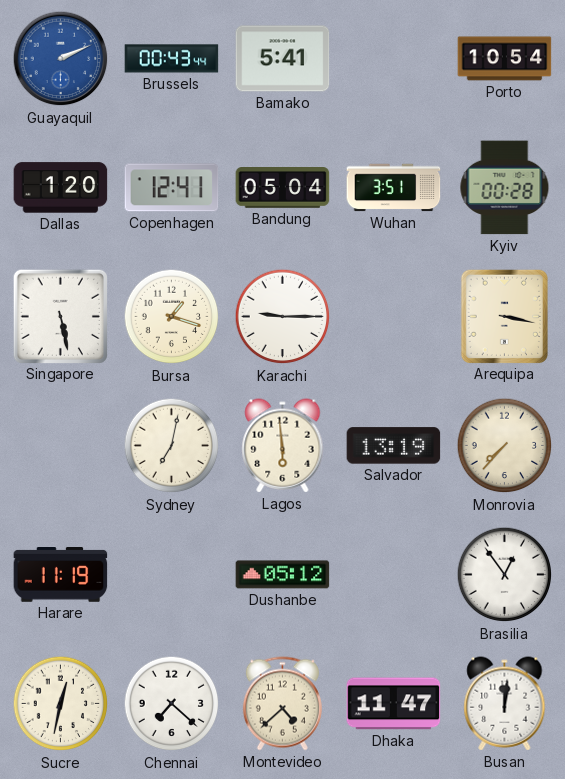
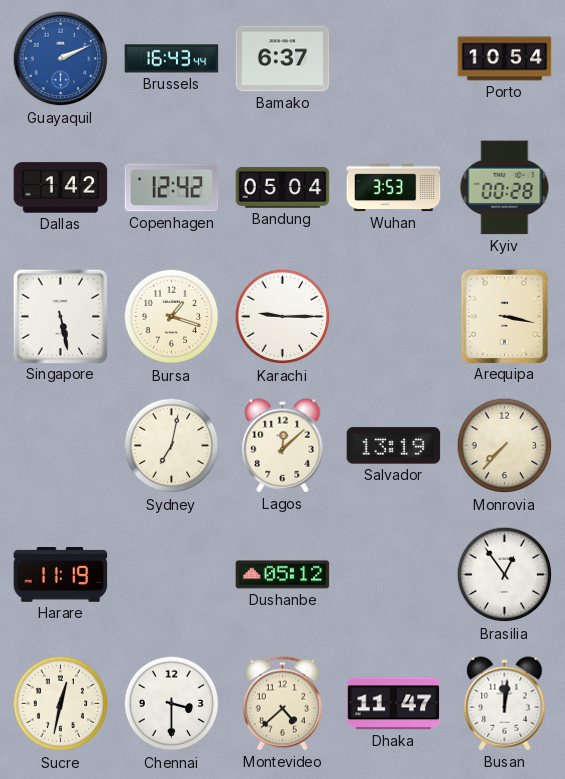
Brussels: 00:43 -> 16:43 (172, 59)
Bamako: 5:41 -> 6:37 (283, 59)
Dallas: 1:20 -> 1:42 (61, 188)
Copenhagen: 12:41 -> 12:42 (172, 188)
Wuhan: 3:51 -> 3:53 (394, 188)
Lagos: 5:59 -> 12:08 (283, 446)
Chennai: 7:22 -> 3:30 (172, 704)
